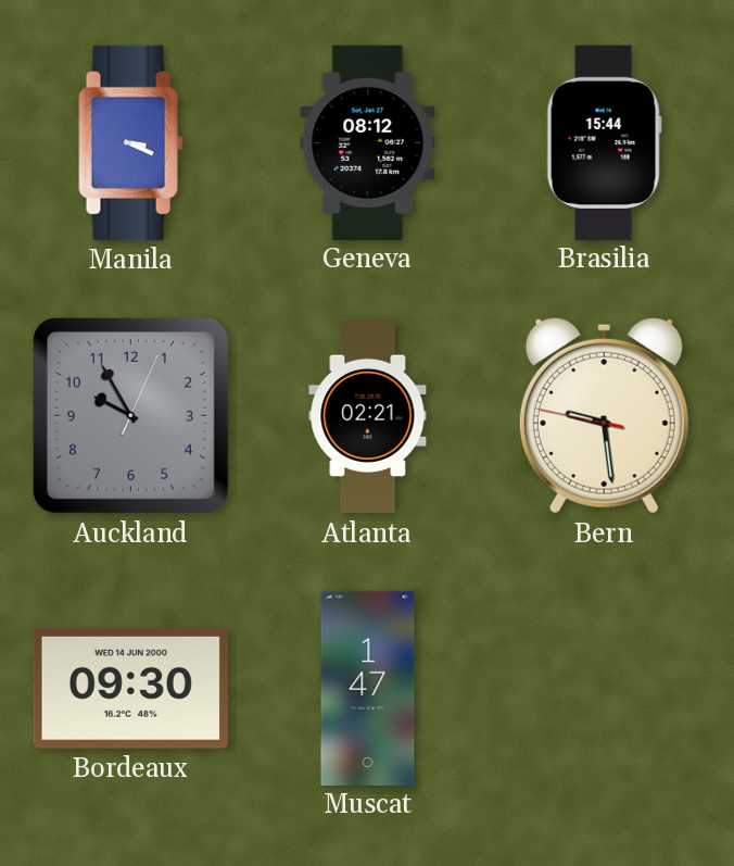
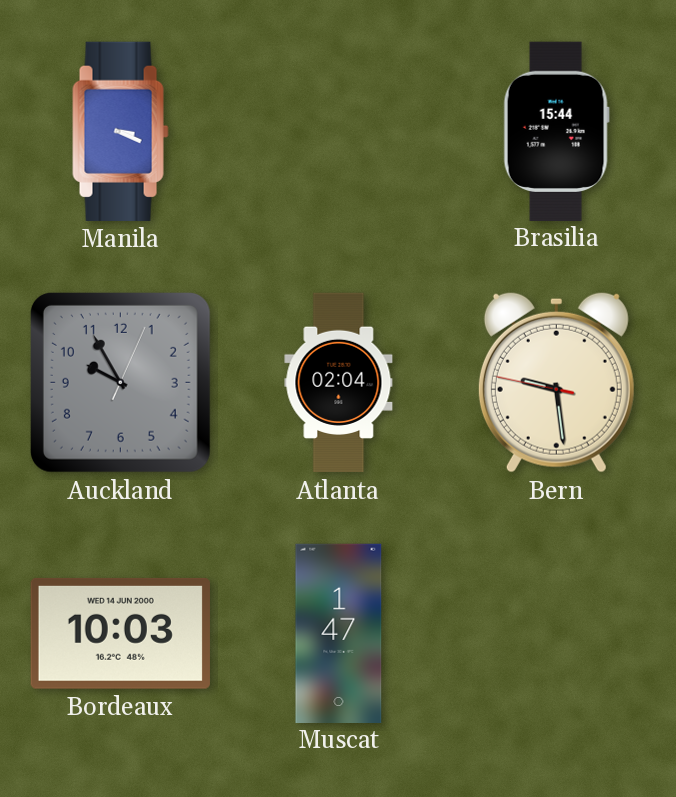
Geneva: 08:12 -> none (368, 142)
Atlanta: 02:21 -> 02:04 (339, 383)
Bordeaux: 09:30 -> 10:03 (120, 633)
